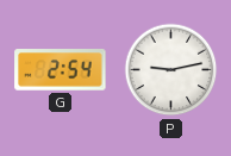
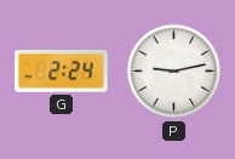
G: 2:54 -> 2:24 (62, 72)
